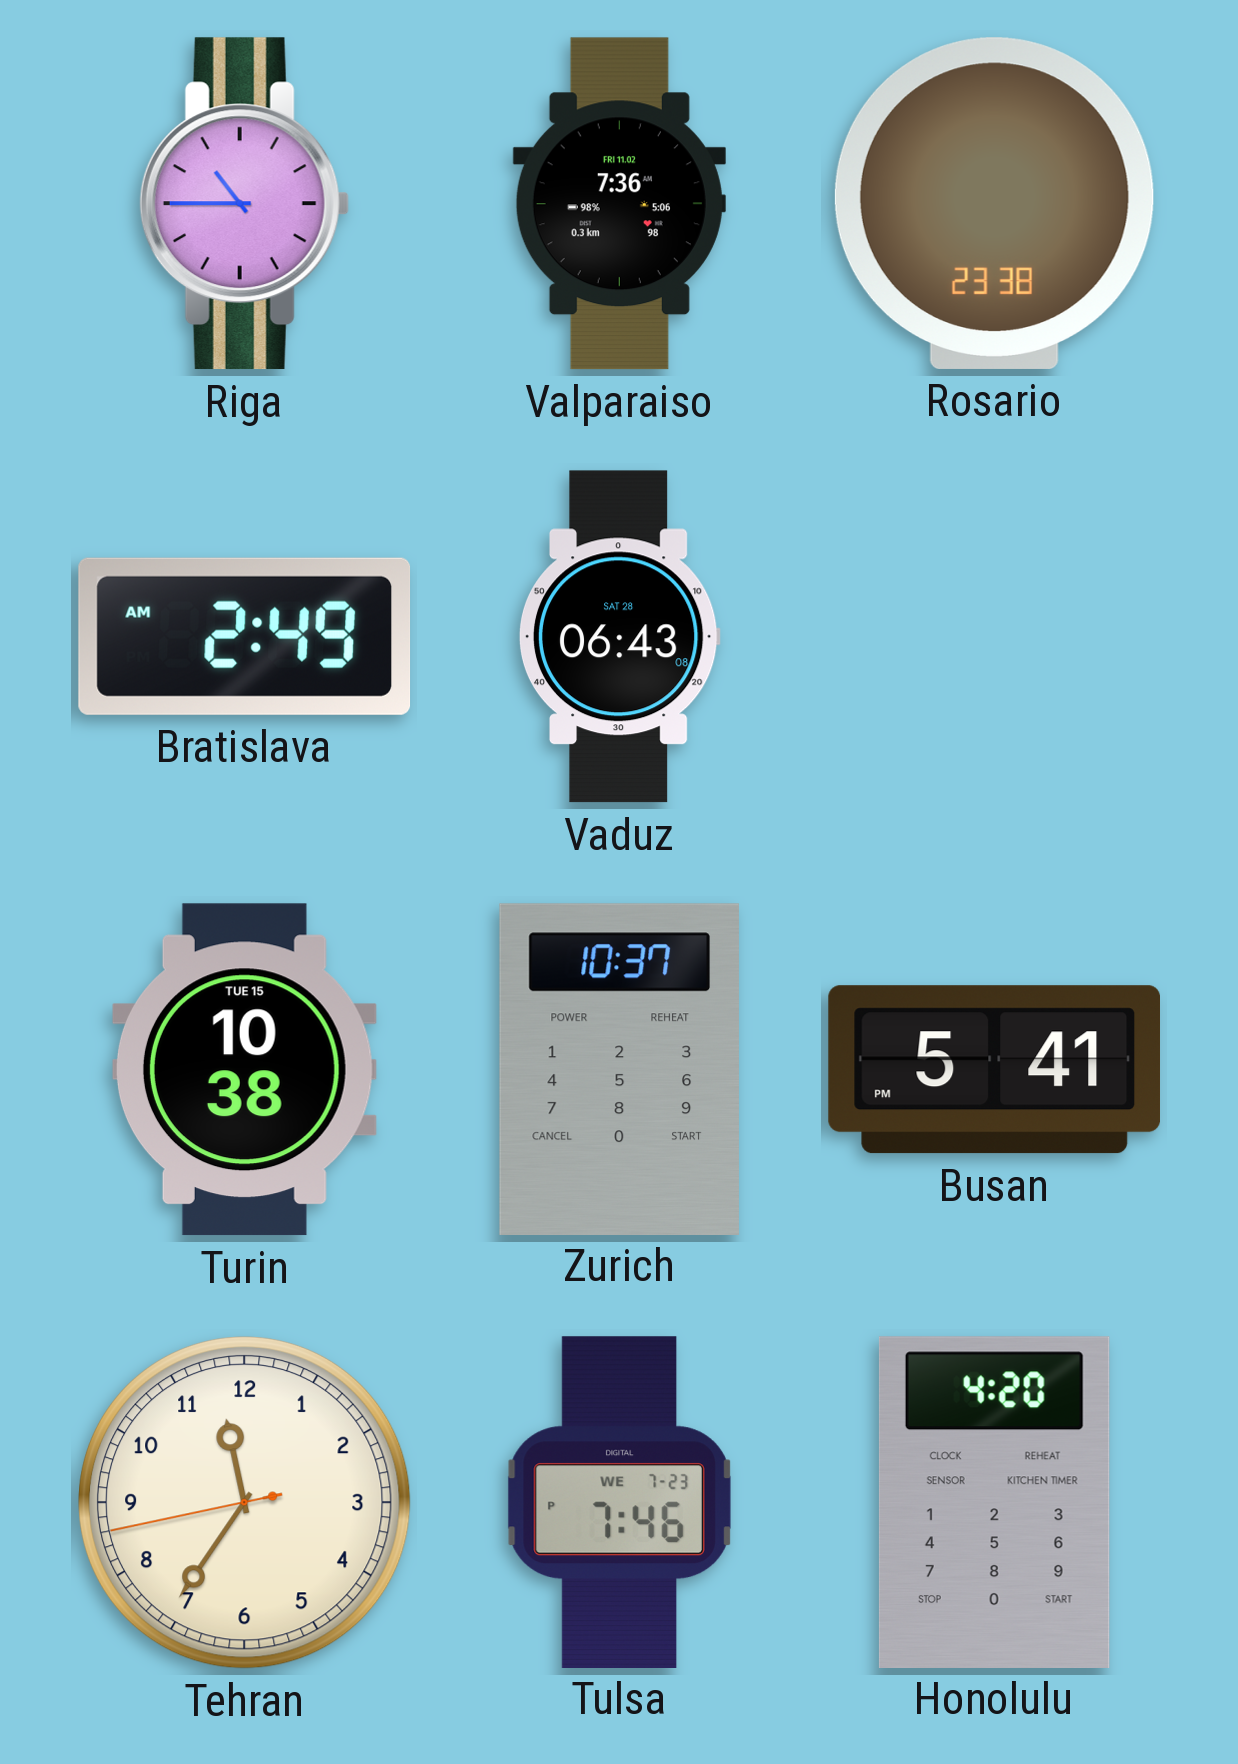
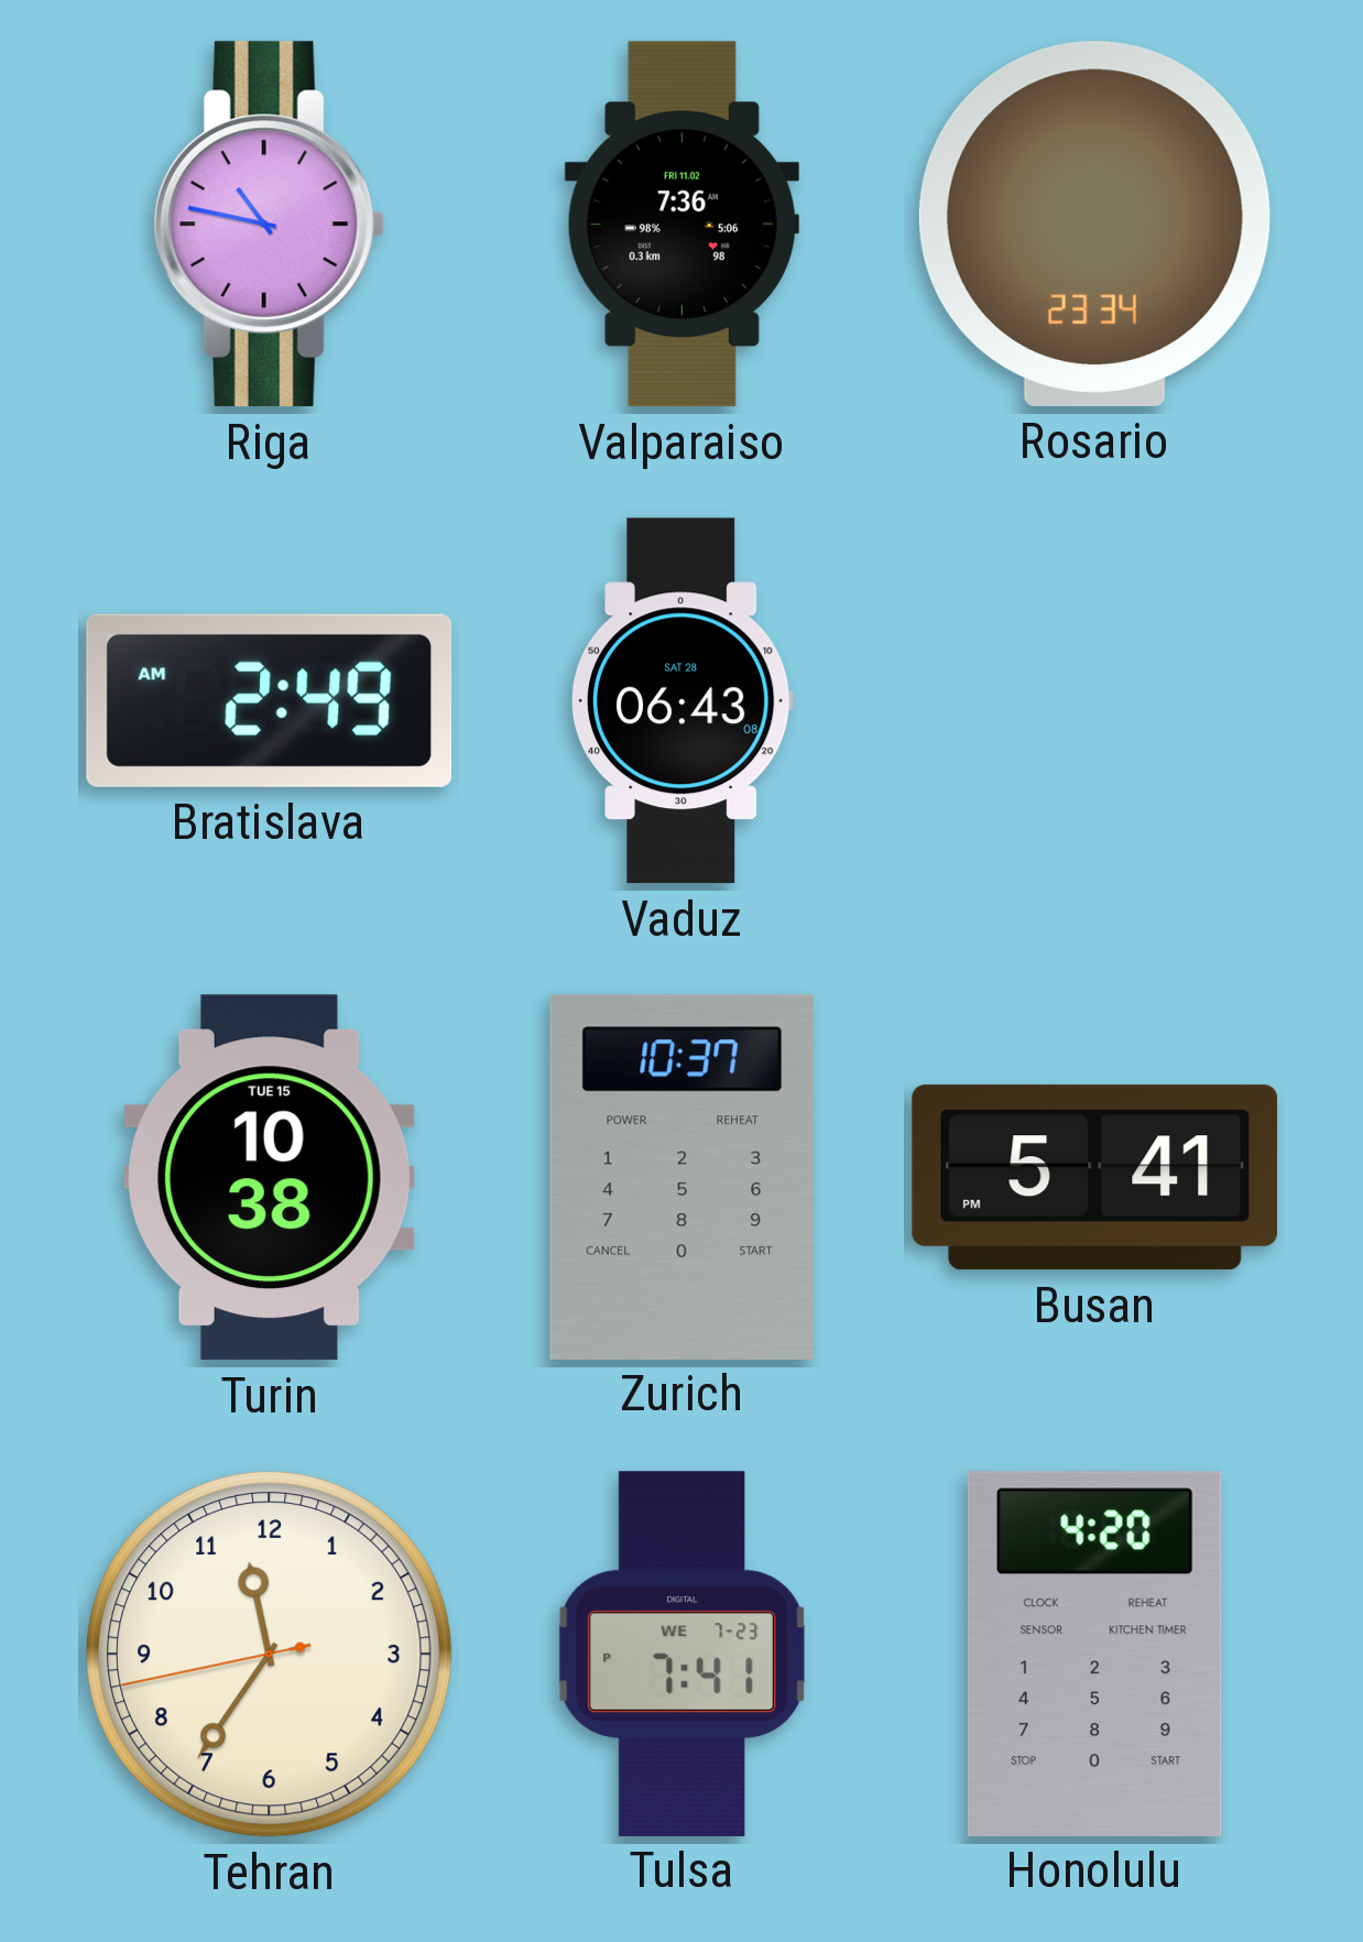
Riga: 10:45 -> 10:47 (269, 225)
Rosario: 23:38 -> 23:34 (1094, 223)
Tulsa: 7:46 -> 7:41 (681, 1654)
